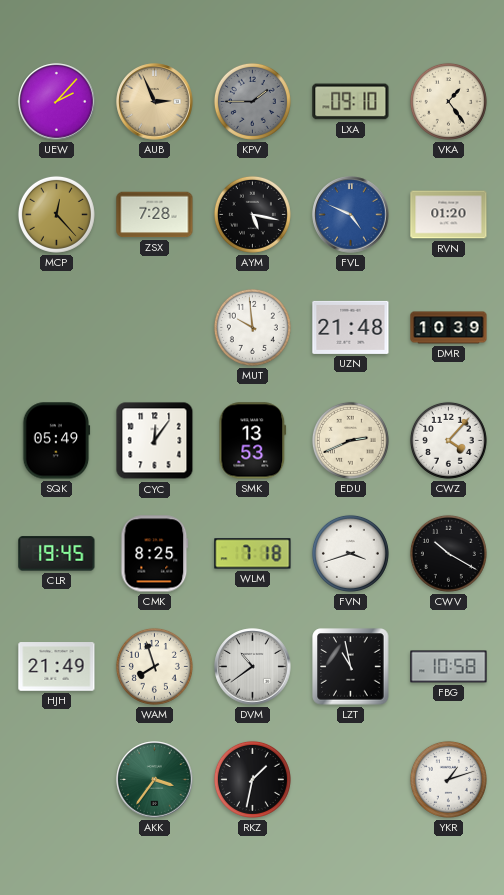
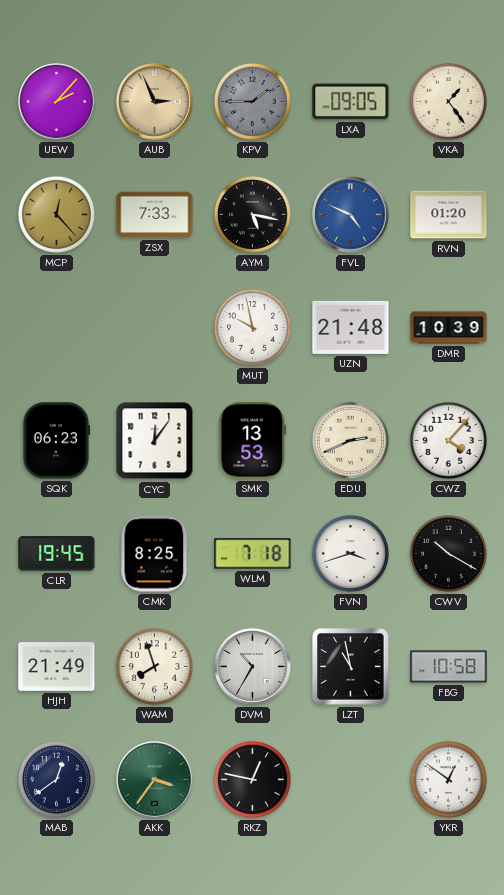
LXA: 09:10 -> 09:05 (351, 102)
ZSX: 7:28 -> 7:33 (155, 215)
MUT: 9:59 -> 9:58 (252, 327)
SQK: 05:49 -> 06:23 (56, 441)
DVM: 10:39 -> 10:35 (253, 667)
MAB: none -> 12:39 (56, 779)
RKZ: 1:32 -> 12:47 (252, 779)
YKR: 1:12 -> 12:51 (448, 779)
